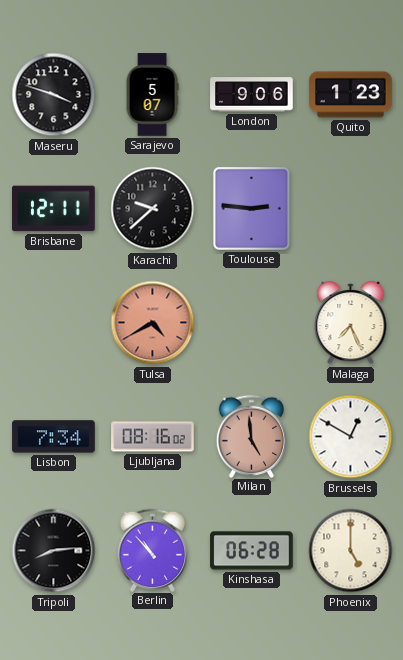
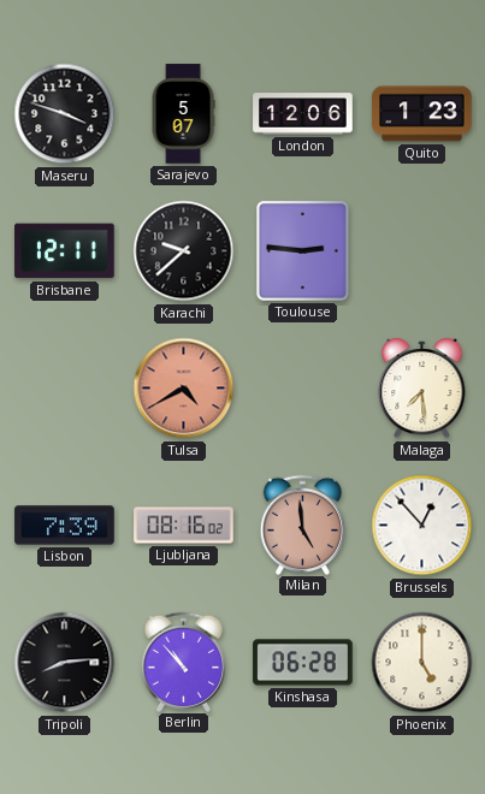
London: 9:06 -> 12:06 (303, 114)
Malaga: 7:26 -> 7:29 (422, 390)
Lisbon: 7:34 -> 7:39 (65, 526)
Brussels: 12:50 -> 12:53 (422, 526)
